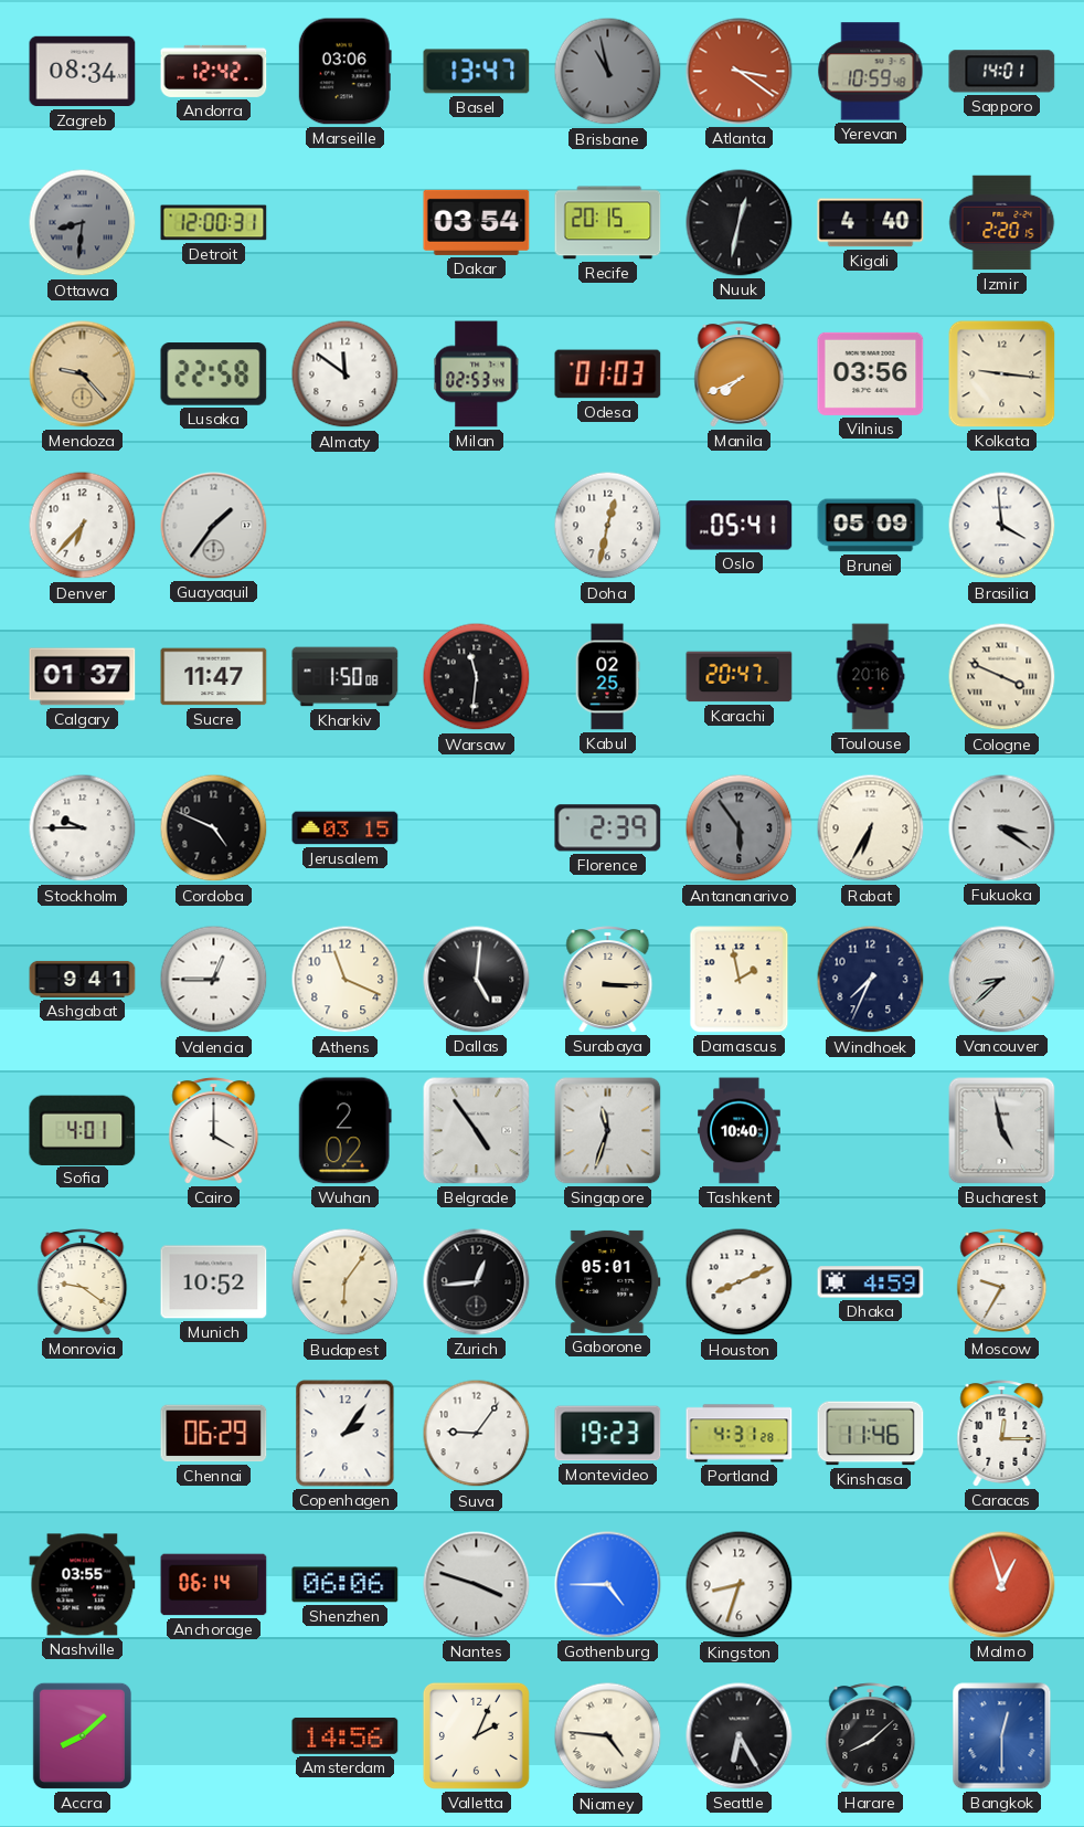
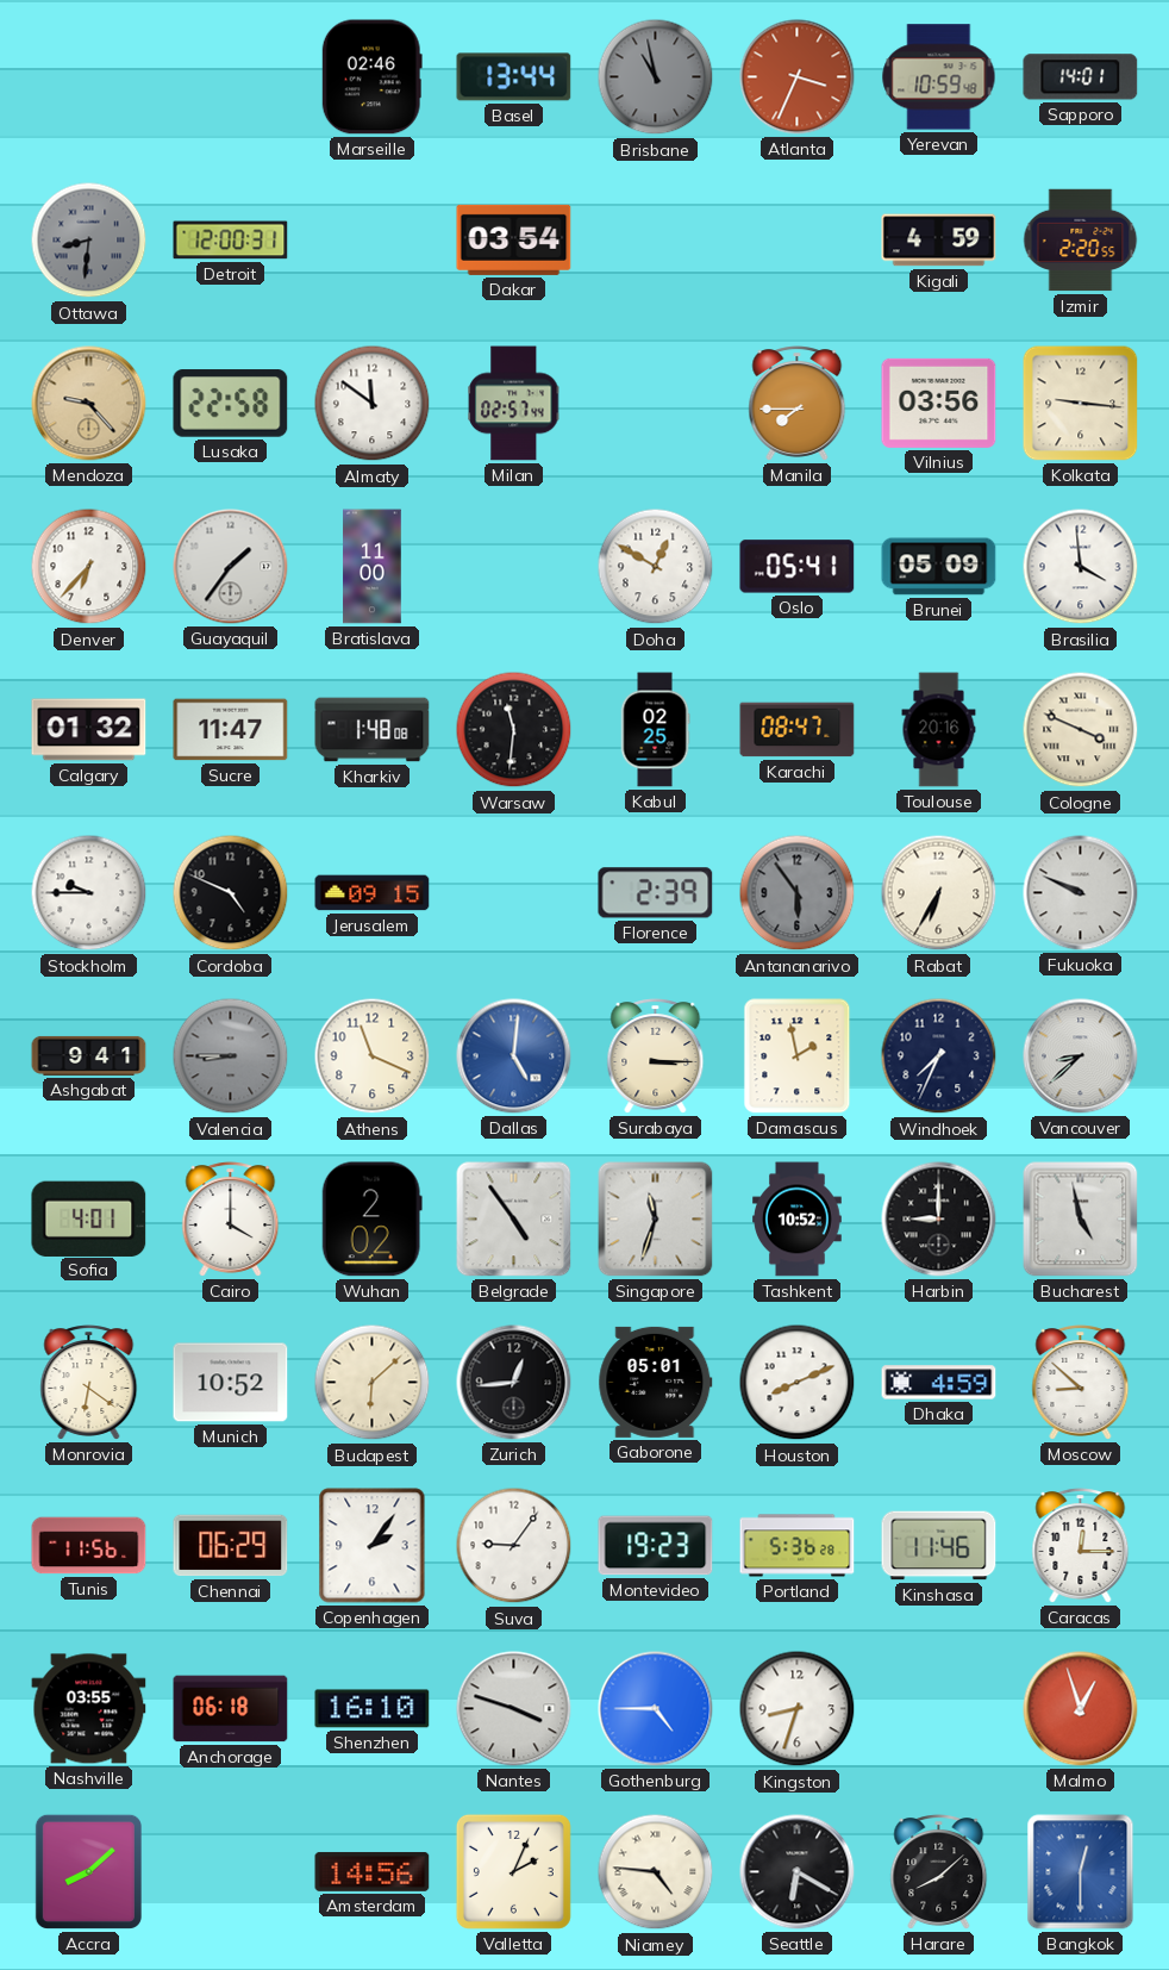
Zagreb: 08:34 -> none (83, 72)
Andorra: 12:42 -> none (214, 71)
Marseille: 03:06 -> 02:46 (371, 77)
Basel: 13:47 -> 13:44 (514, 77)
Atlanta: 3:21 -> 3:34 (798, 77)
Recife: 20:15 -> none (608, 223)
Nuuk: 12:32 -> none (740, 223)
Kigali: 4:40 -> 4:59 (939, 241)
Izmir: 2:20:15 -> 2:20:55 (1081, 241)
Milan: 02:53 -> 02:57 (514, 404)
Odesa: 01:03 -> none (608, 374)
Manila: 7:41 -> 7:45 (798, 404)
Bratislava: none -> 11:00 (373, 567)
Doha: 12:32 -> 12:50 (656, 567)
Calgary: 01:37 -> 01:32 (89, 730)
Kharkiv: 1:50 -> 1:48 (373, 730)
Karachi: 20:47 -> 08:47 (798, 730)
Jerusalem: 03:15 -> 09:15 (373, 893)
Fukuoka: 3:21 -> 9:49 (1081, 893)
Valencia: 12:45 -> 8:45 (231, 1056)
Valencia dial: white -> grey (231, 1056)
Dallas dial: black -> blue (514, 1056)
Tashkent: 10:40 -> 10:52 (798, 1220)
Harbin: none -> 9:00 (939, 1220)
Monrovia: 9:21 -> 6:21 (89, 1383)
Budapest: 6:06 -> 6:08 (373, 1383)
Moscow: 9:35 -> 8:52 (1081, 1383)
Tunis: none -> 11:56 (89, 1546)
Portland: 4:31 -> 5:36 (798, 1546)
Anchorage: 06:14 -> 06:18 (231, 1709)
Shenzhen: 06:06 -> 16:10 (373, 1709)
Seattle: 6:25 -> 6:20 (798, 1872)
